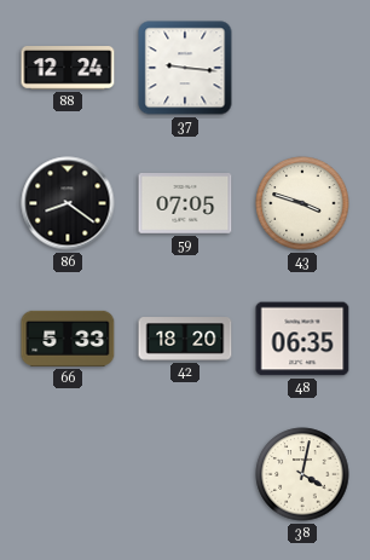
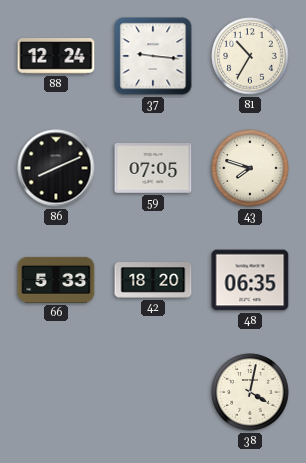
81: none -> 10:35 (250, 56)
86: 8:21 -> 8:11 (56, 168)
43: 3:48 -> 7:48 (250, 168)
